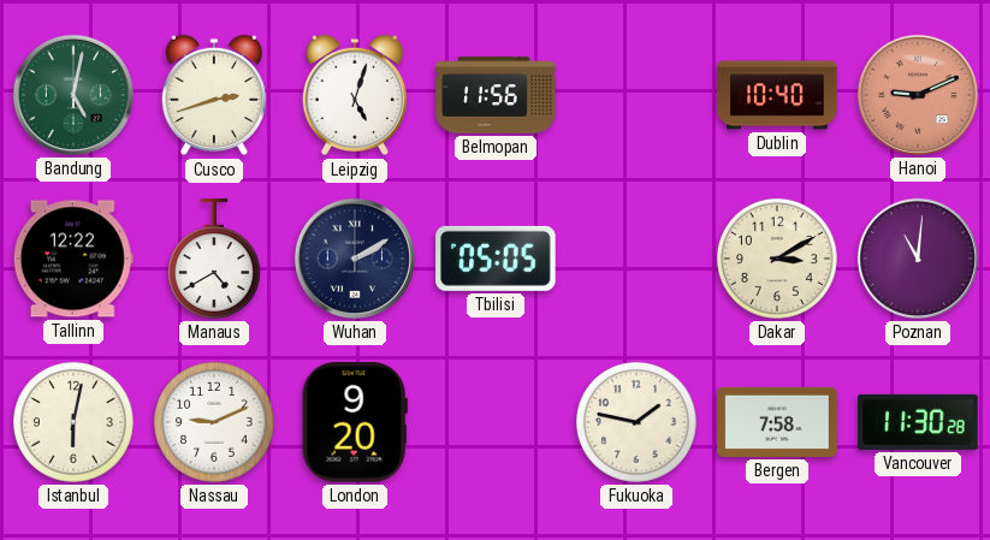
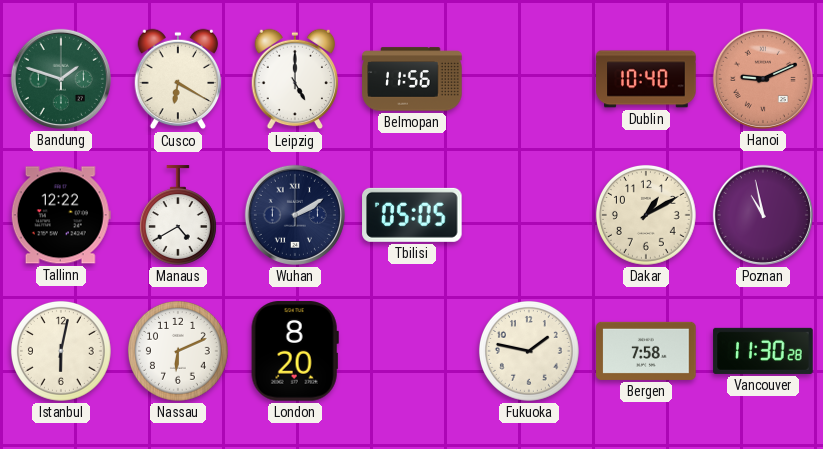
Bandung: 5:02 -> 1:48 (61, 79)
Cusco: 2:42 -> 6:20 (178, 79)
Leipzig: 5:03 -> 5:00 (295, 79)
Dakar: 3:10 -> 1:10 (646, 215)
Poznan: 11:01 -> 10:58 (763, 215)
Nassau: 9:11 -> 6:11 (178, 351)
London: 9:20 -> 8:20 (295, 351)
